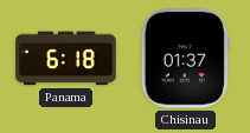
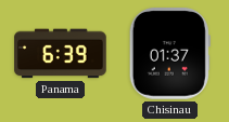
Panama: 6:18 -> 6:39 (61, 54)
